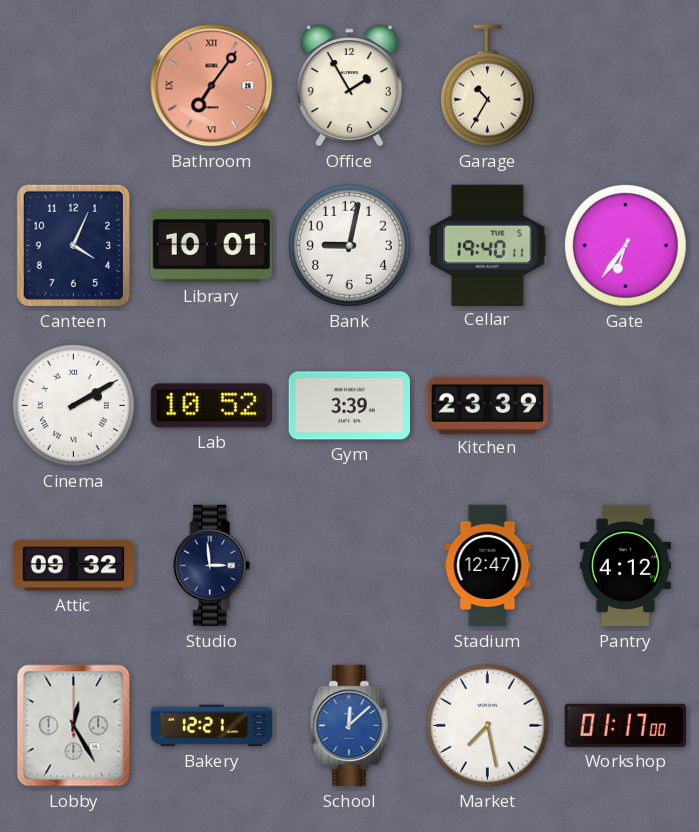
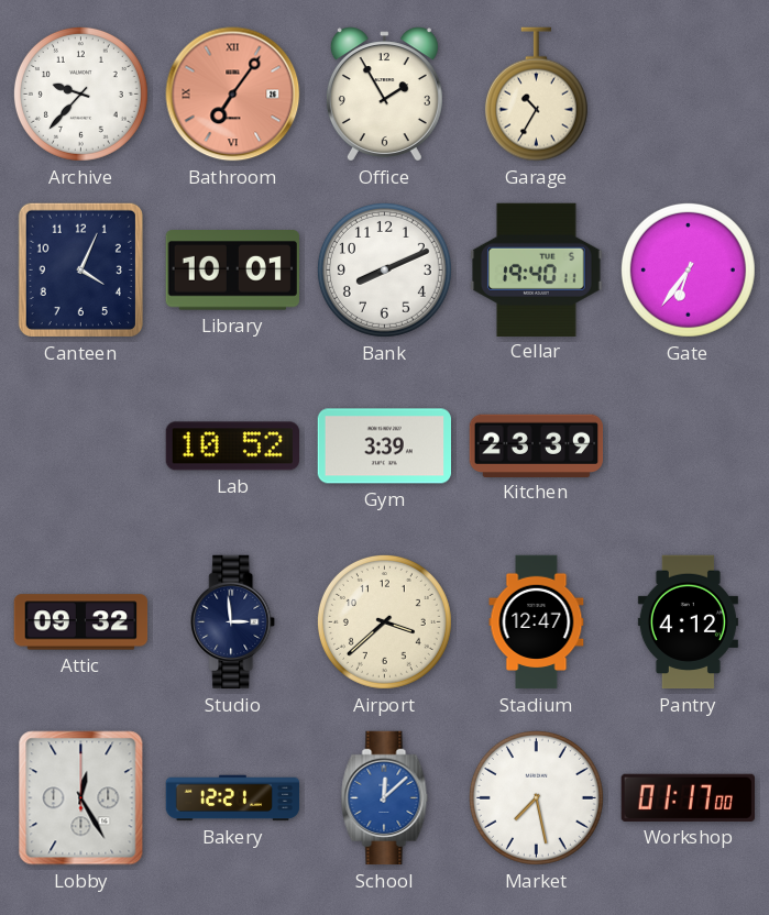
Archive: none -> 9:37 (80, 93)
Bank: 9:02 -> 8:11 (384, 269)
Cinema: 2:10 -> none (73, 405)
Airport: none -> 3:38 (384, 621)
